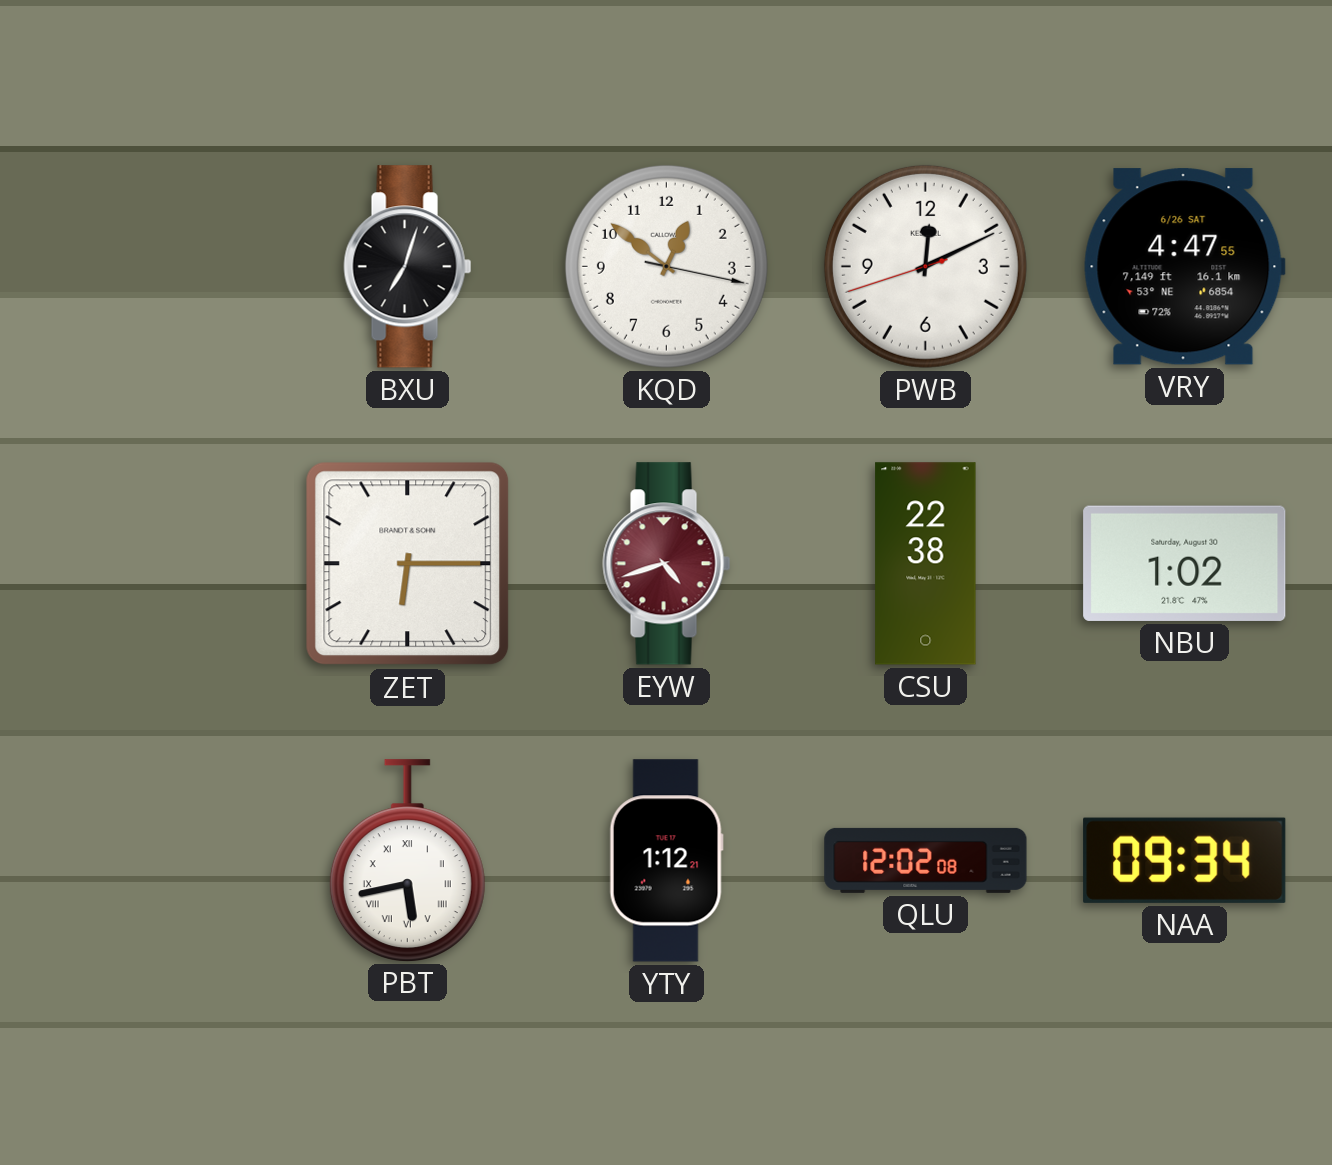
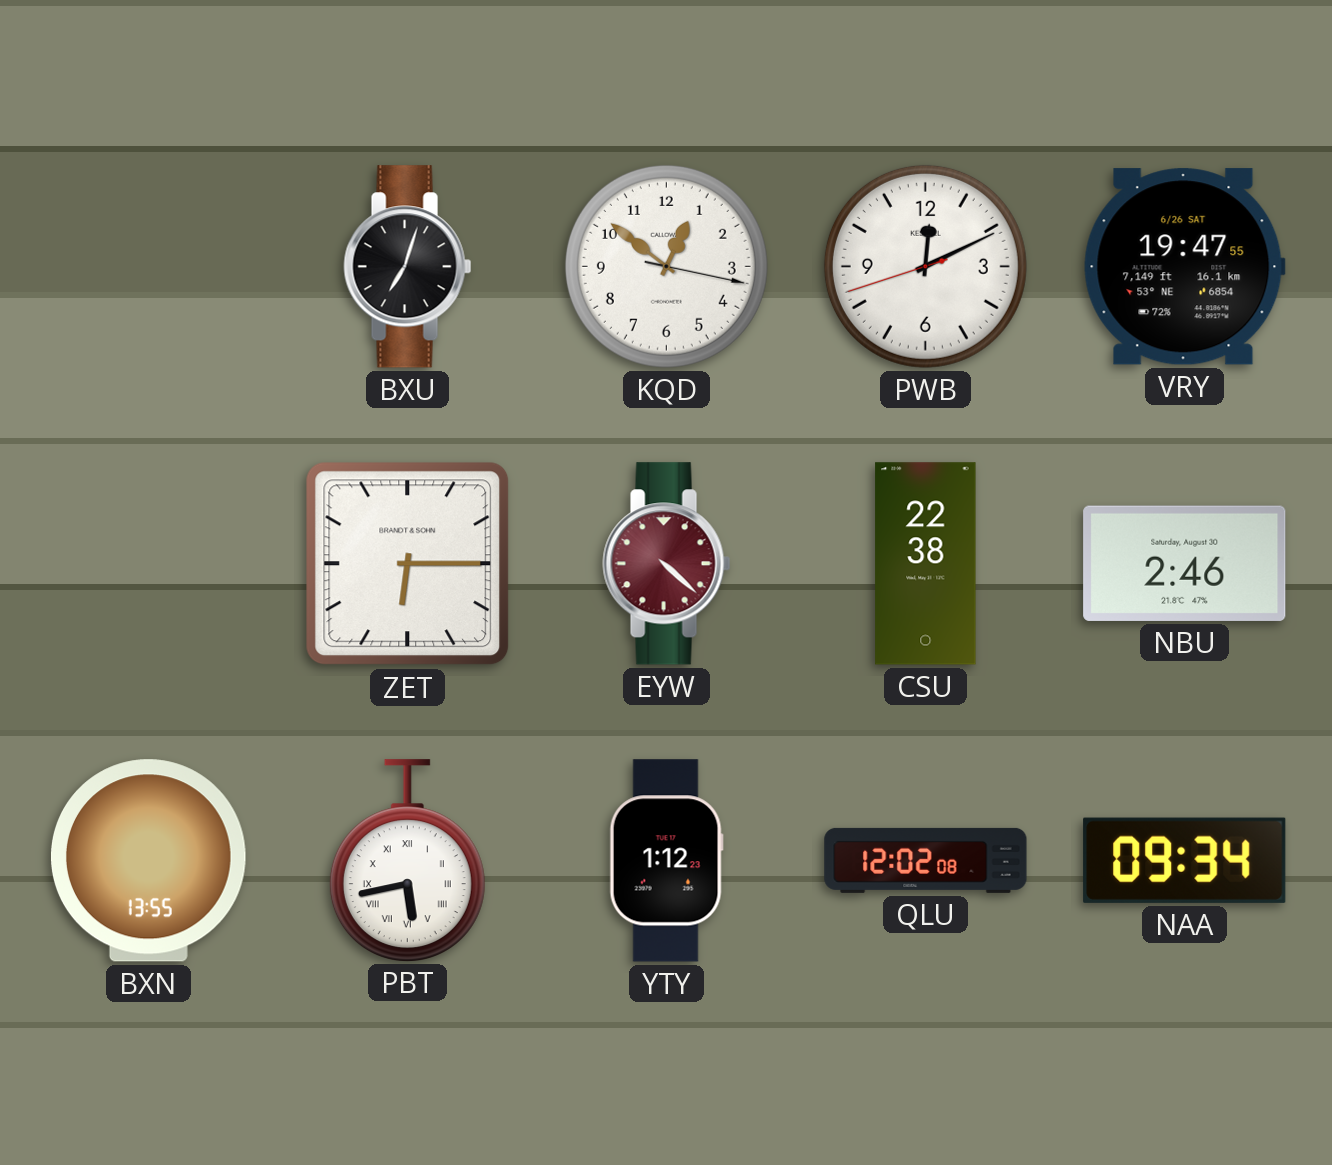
VRY: 4:47 -> 19:47 (1184, 267)
EYW: 4:42 -> 4:22 (667, 564)
NBU: 1:02 -> 2:46 (1185, 563)
BXN: none -> 13:55 (148, 861)
YTY: 1:12:21 -> 1:12:23 (666, 861)
